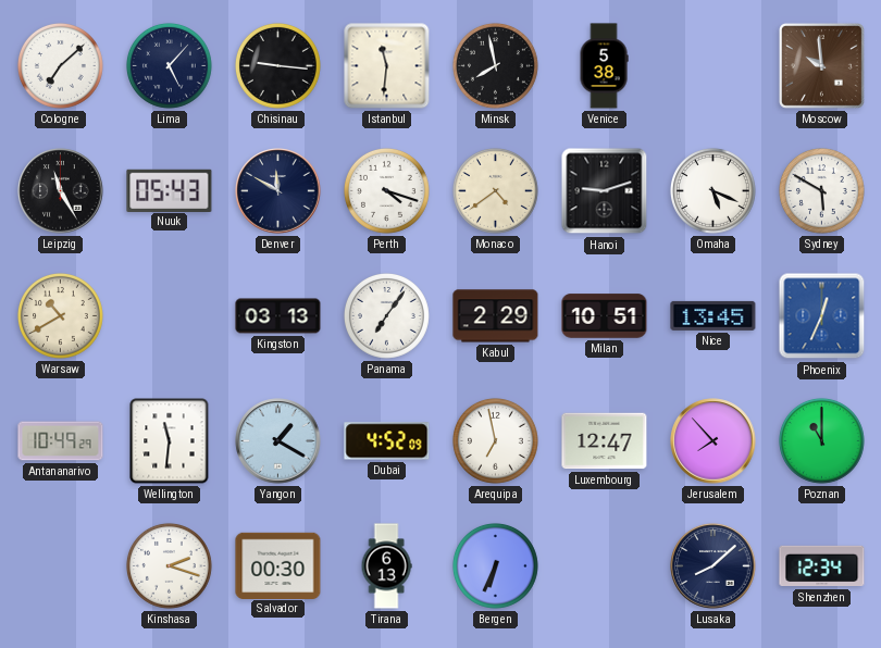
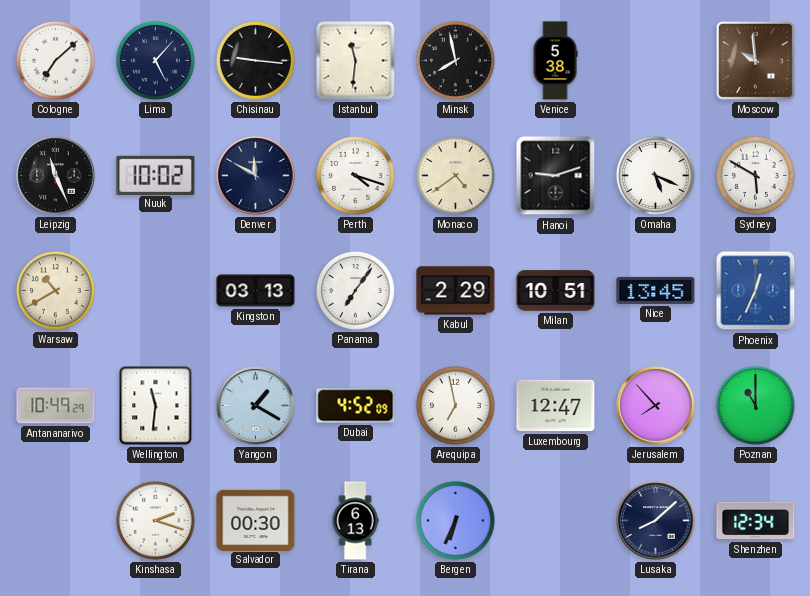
Leipzig: 11:25 -> 11:26 (56, 176)
Nuuk: 05:43 -> 10:02 (156, 175)
